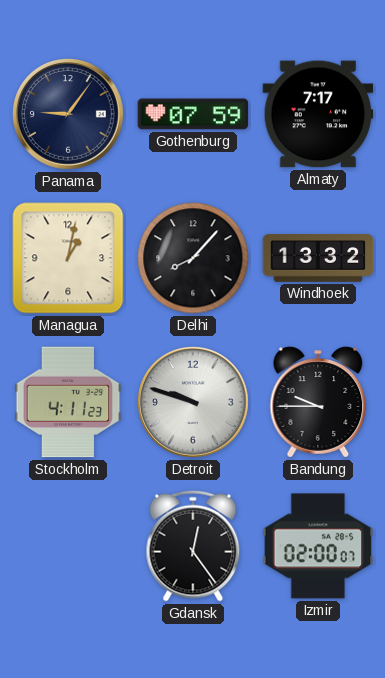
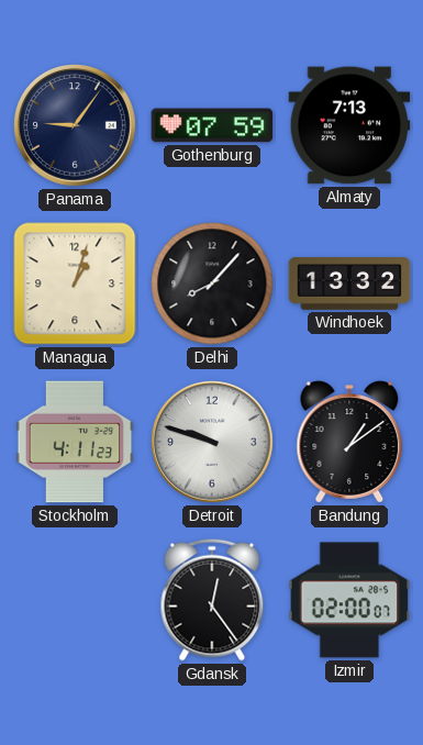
Almaty: 7:17 -> 7:13 (349, 125)
Managua: 1:02 -> 1:03 (75, 283)
Bandung: 9:45 -> 1:09 (349, 442)
